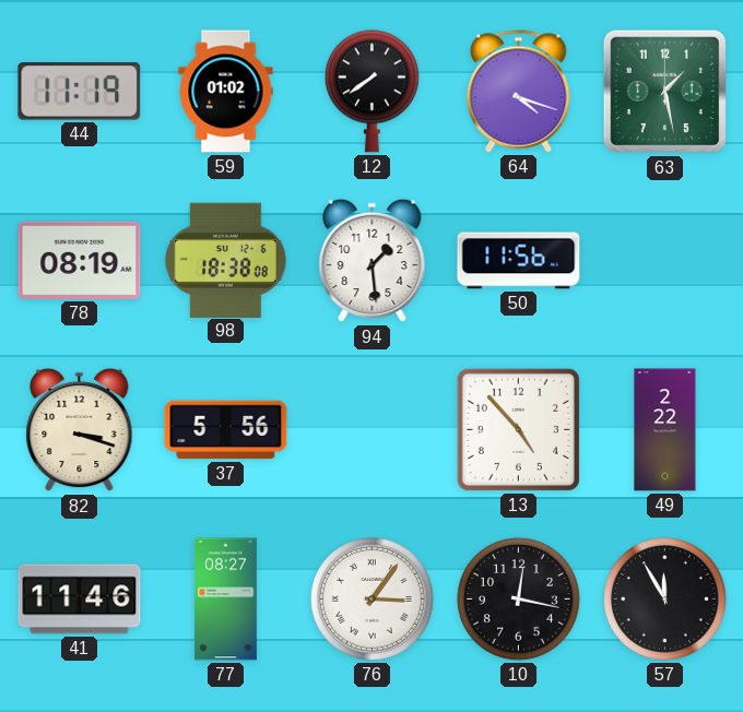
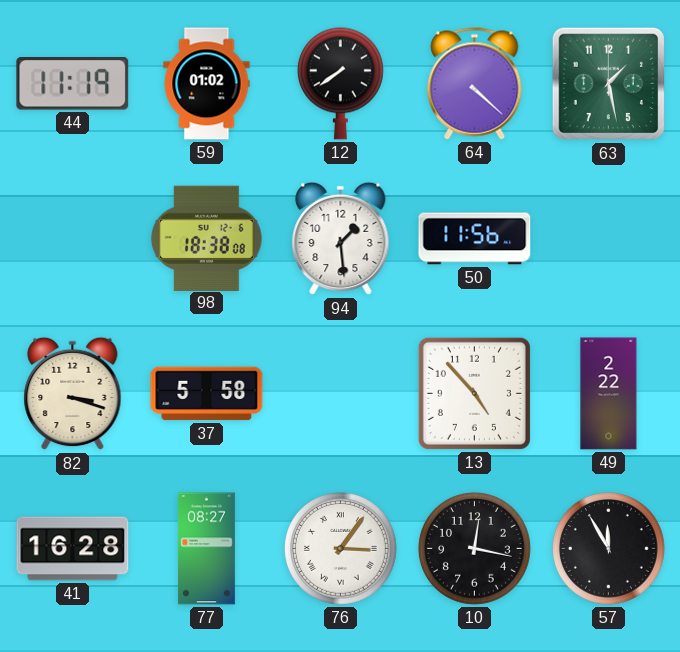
64: 4:18 -> 4:22 (475, 84)
78: 08:19 -> none (80, 260)
37: 5:56 -> 5:58 (207, 394)
41: 11:46 -> 16:28 (73, 549)
